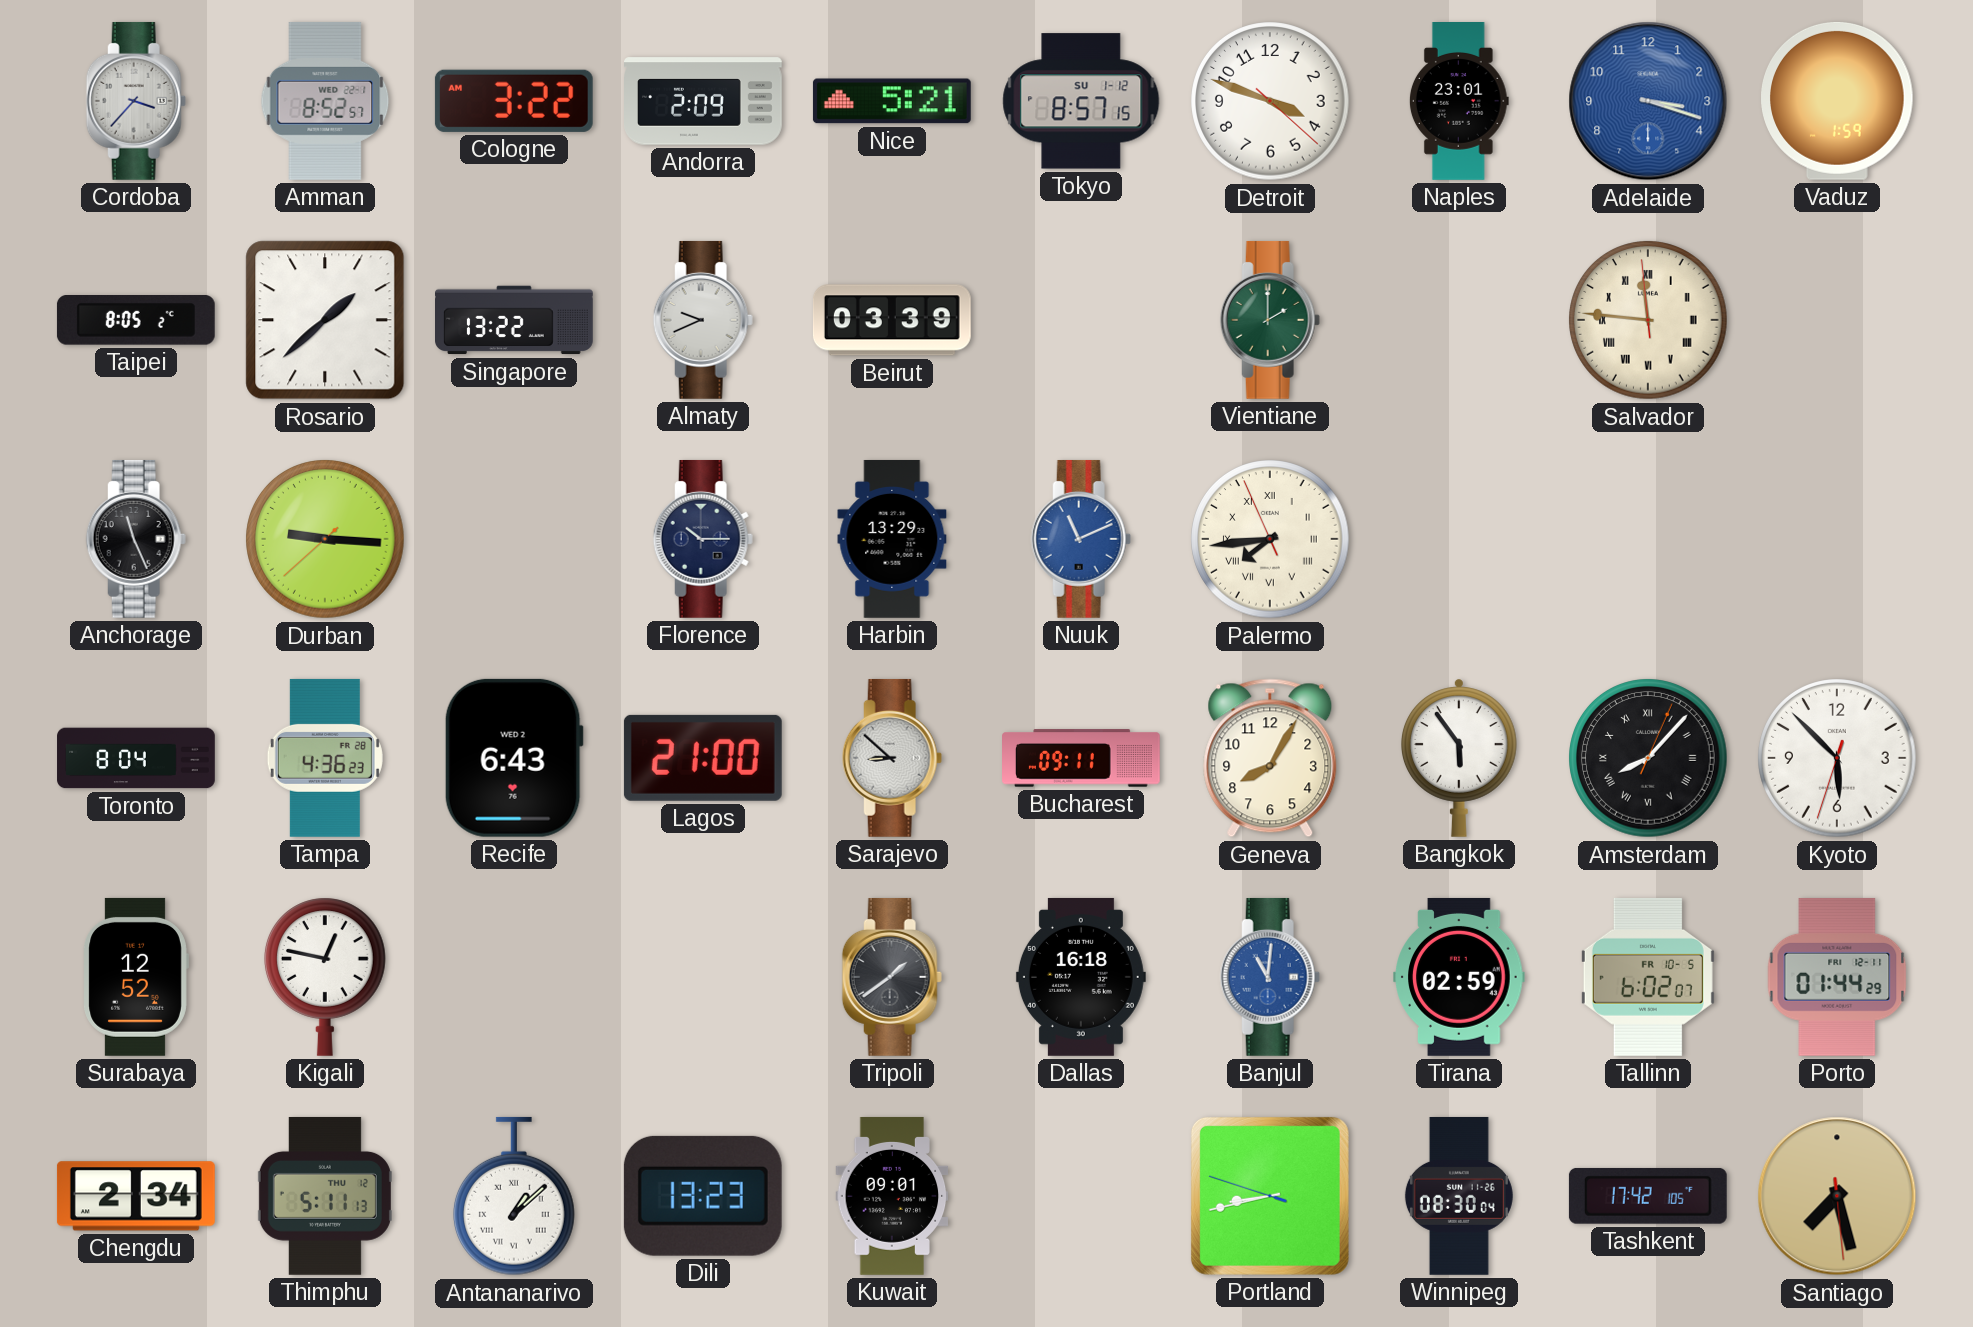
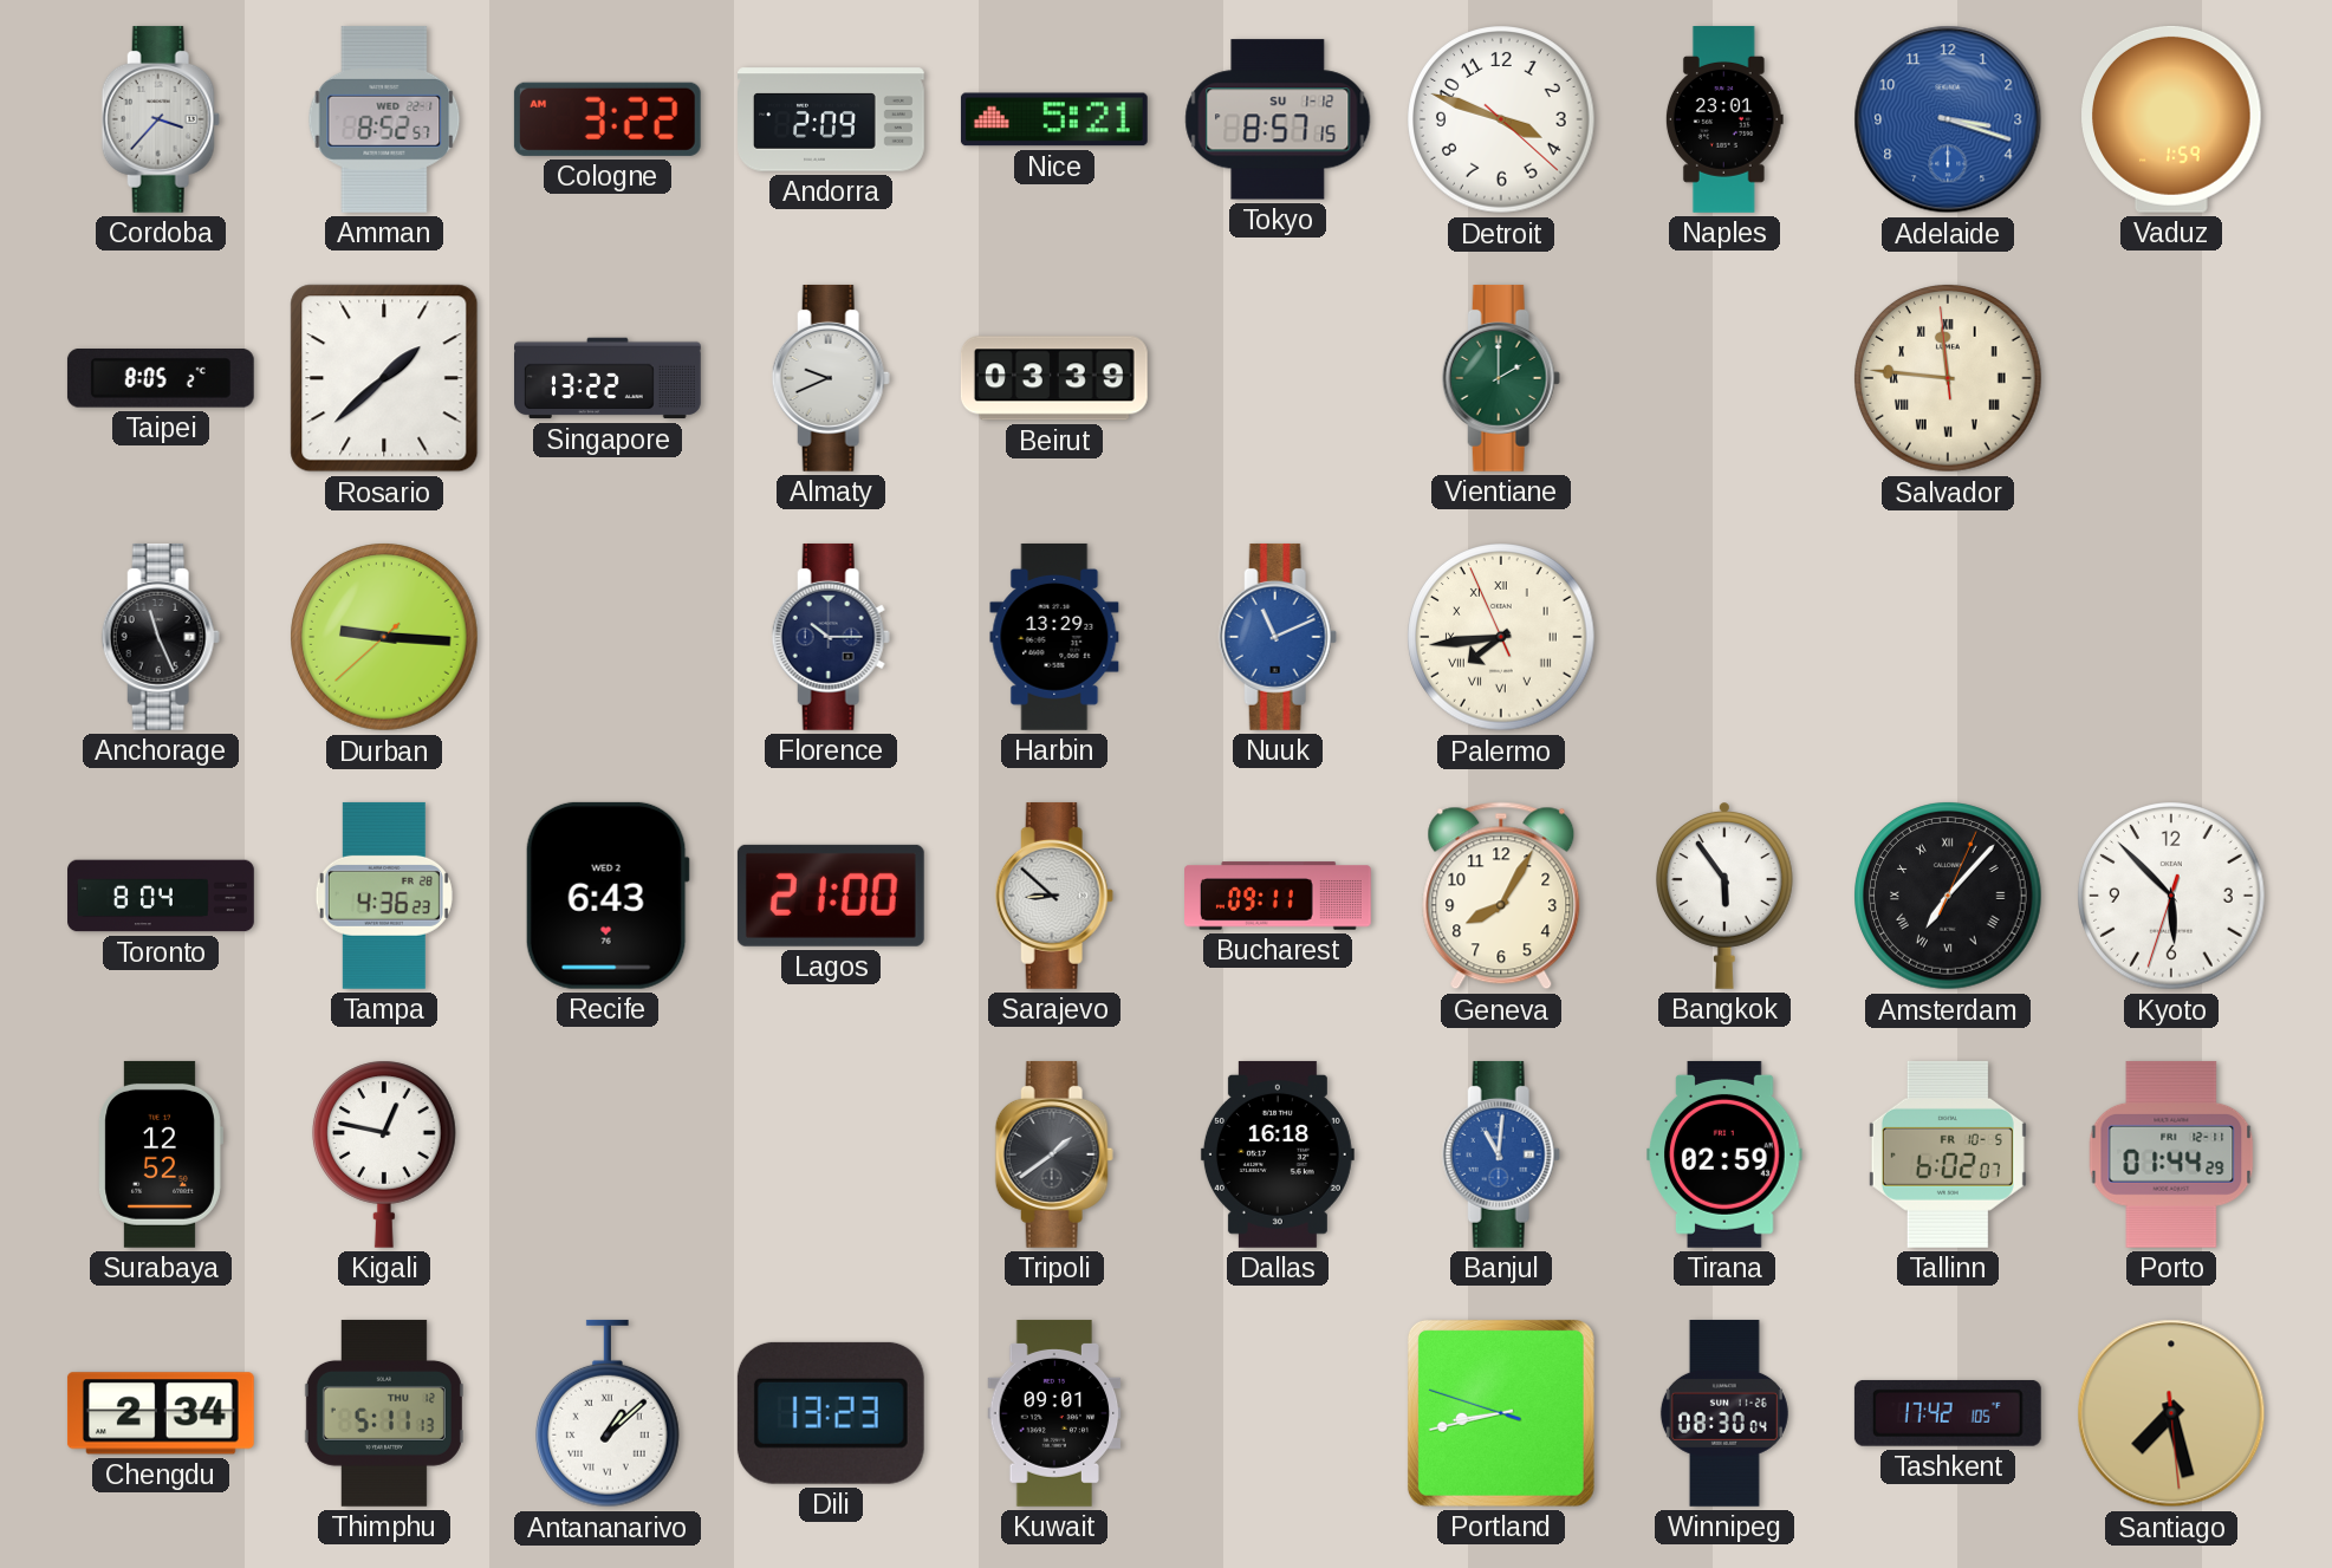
Amsterdam: 8:07 -> 7:07 (1948, 896)
